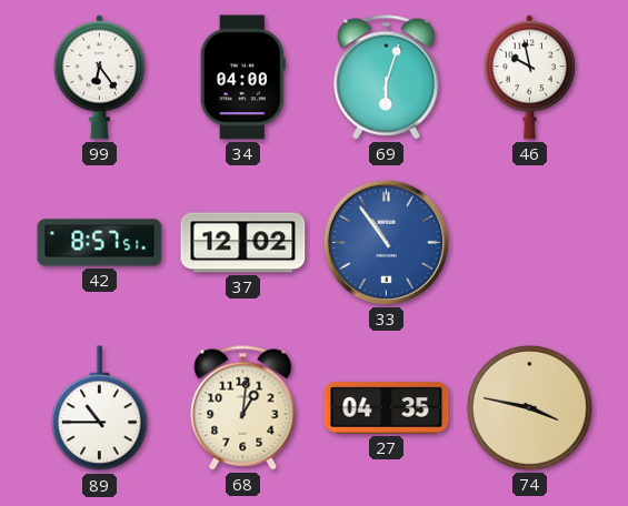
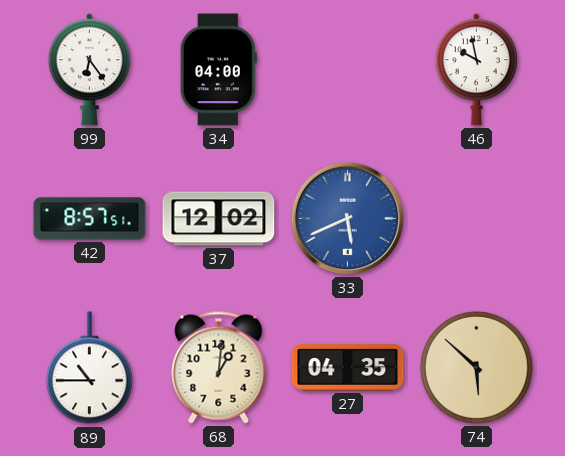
69: 6:03 -> none (387, 78)
33: 10:54 -> 5:41 (347, 218)
74: 3:47 -> 5:52 (477, 368)
